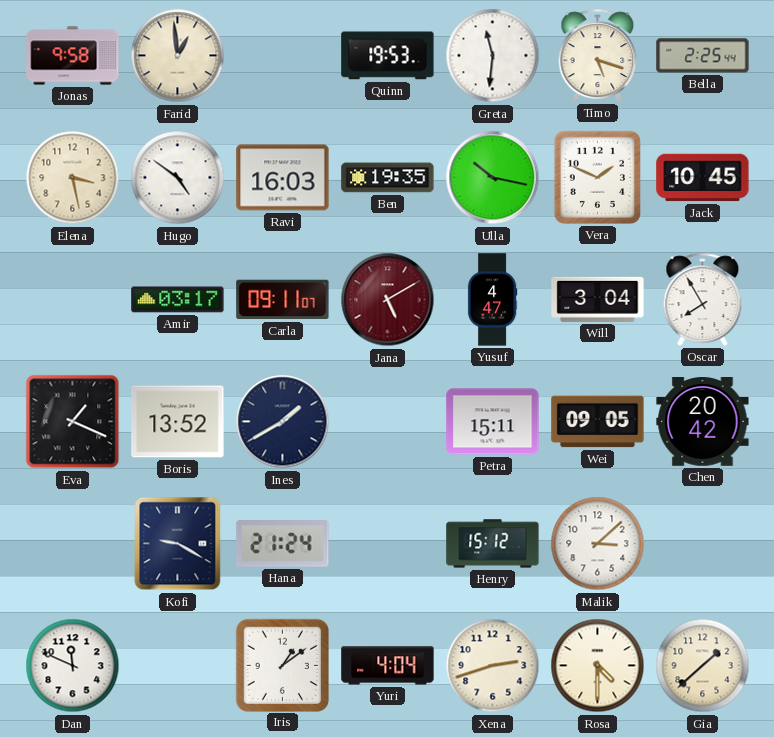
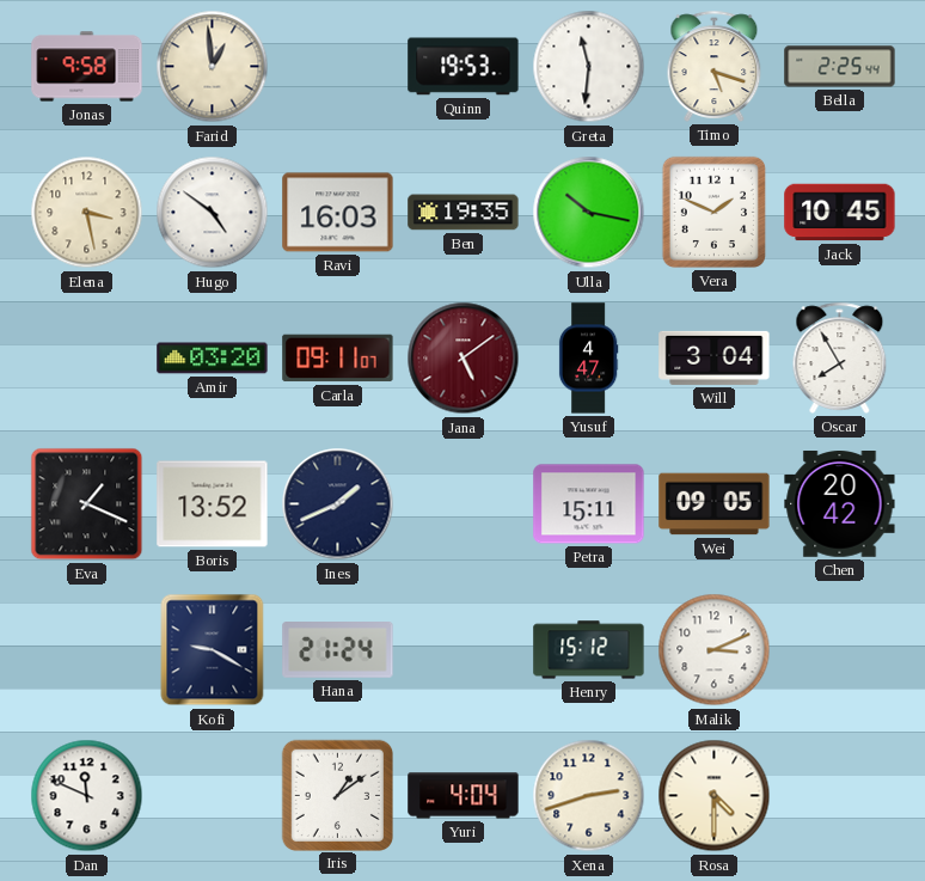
Amir: 03:17 -> 03:20 (213, 359)
Jana: 5:10 -> 5:09 (464, 359)
Ines: 1:40 -> 1:41 (338, 504)
Malik: 3:08 -> 3:11 (715, 650)
Gia: 1:38 -> none (703, 666)
